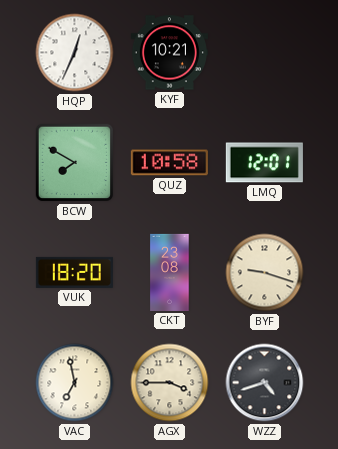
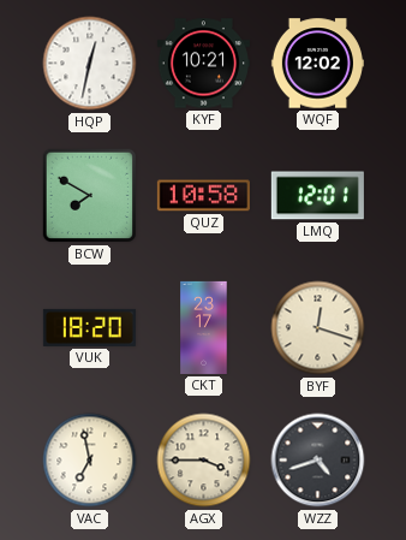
HQP: 12:34 -> 12:32 (90, 64)
WQF: none -> 12:02 (317, 64)
CKT: 23:08 -> 23:17 (204, 327)
BYF: 9:18 -> 12:18 (318, 328)
